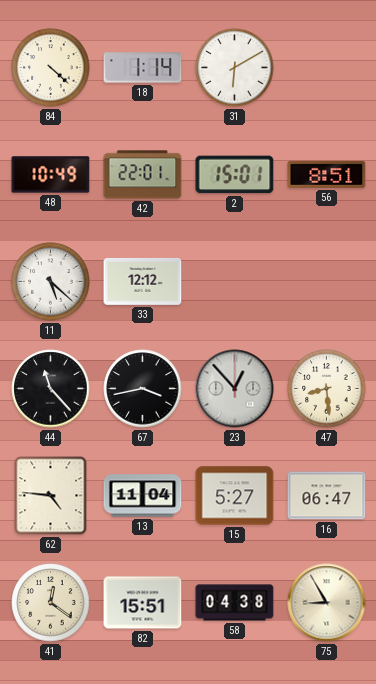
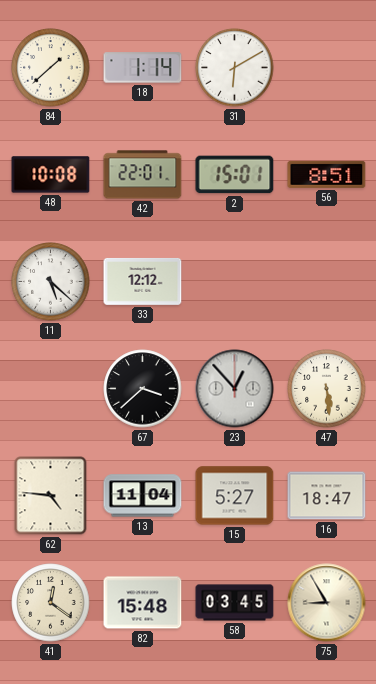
84: 4:22 -> 1:38 (51, 68)
48: 10:49 -> 10:08 (51, 175)
44: 11:23 -> none (51, 389)
67: 3:43 -> 3:38 (143, 389)
47: 8:29 -> 5:29 (327, 389)
16: 06:47 -> 18:47 (327, 496)
82: 15:51 -> 15:48 (143, 603)
58: 04:38 -> 03:45 (235, 603)
